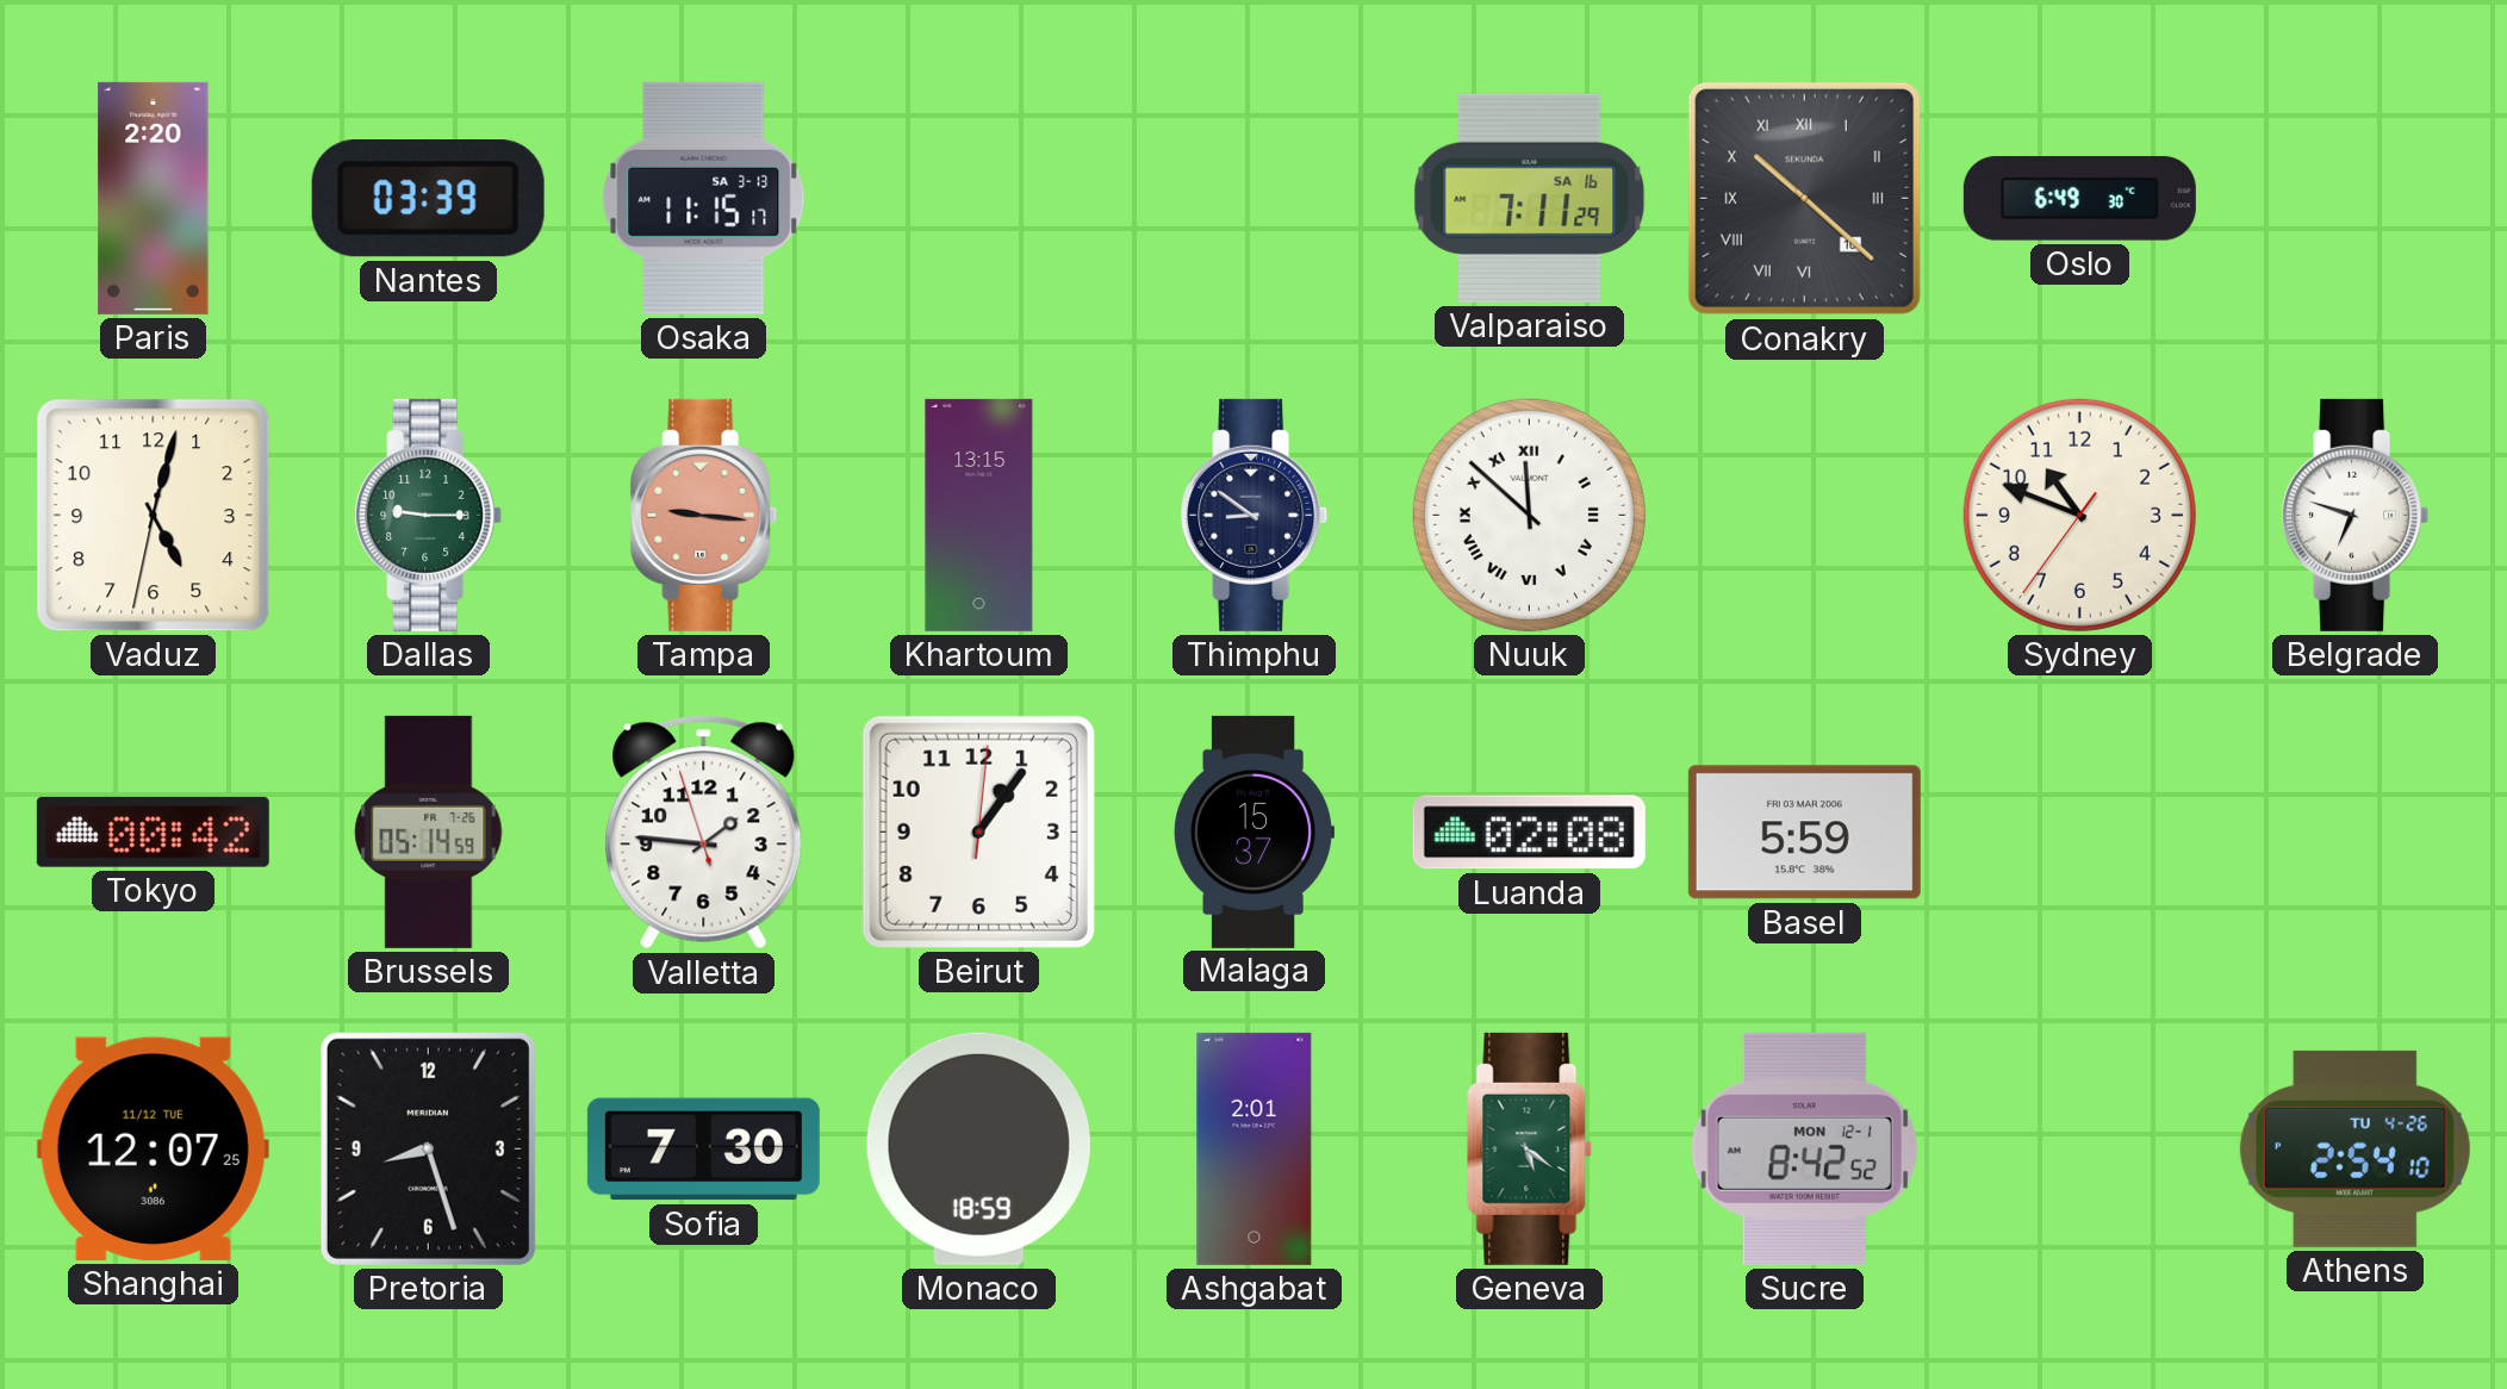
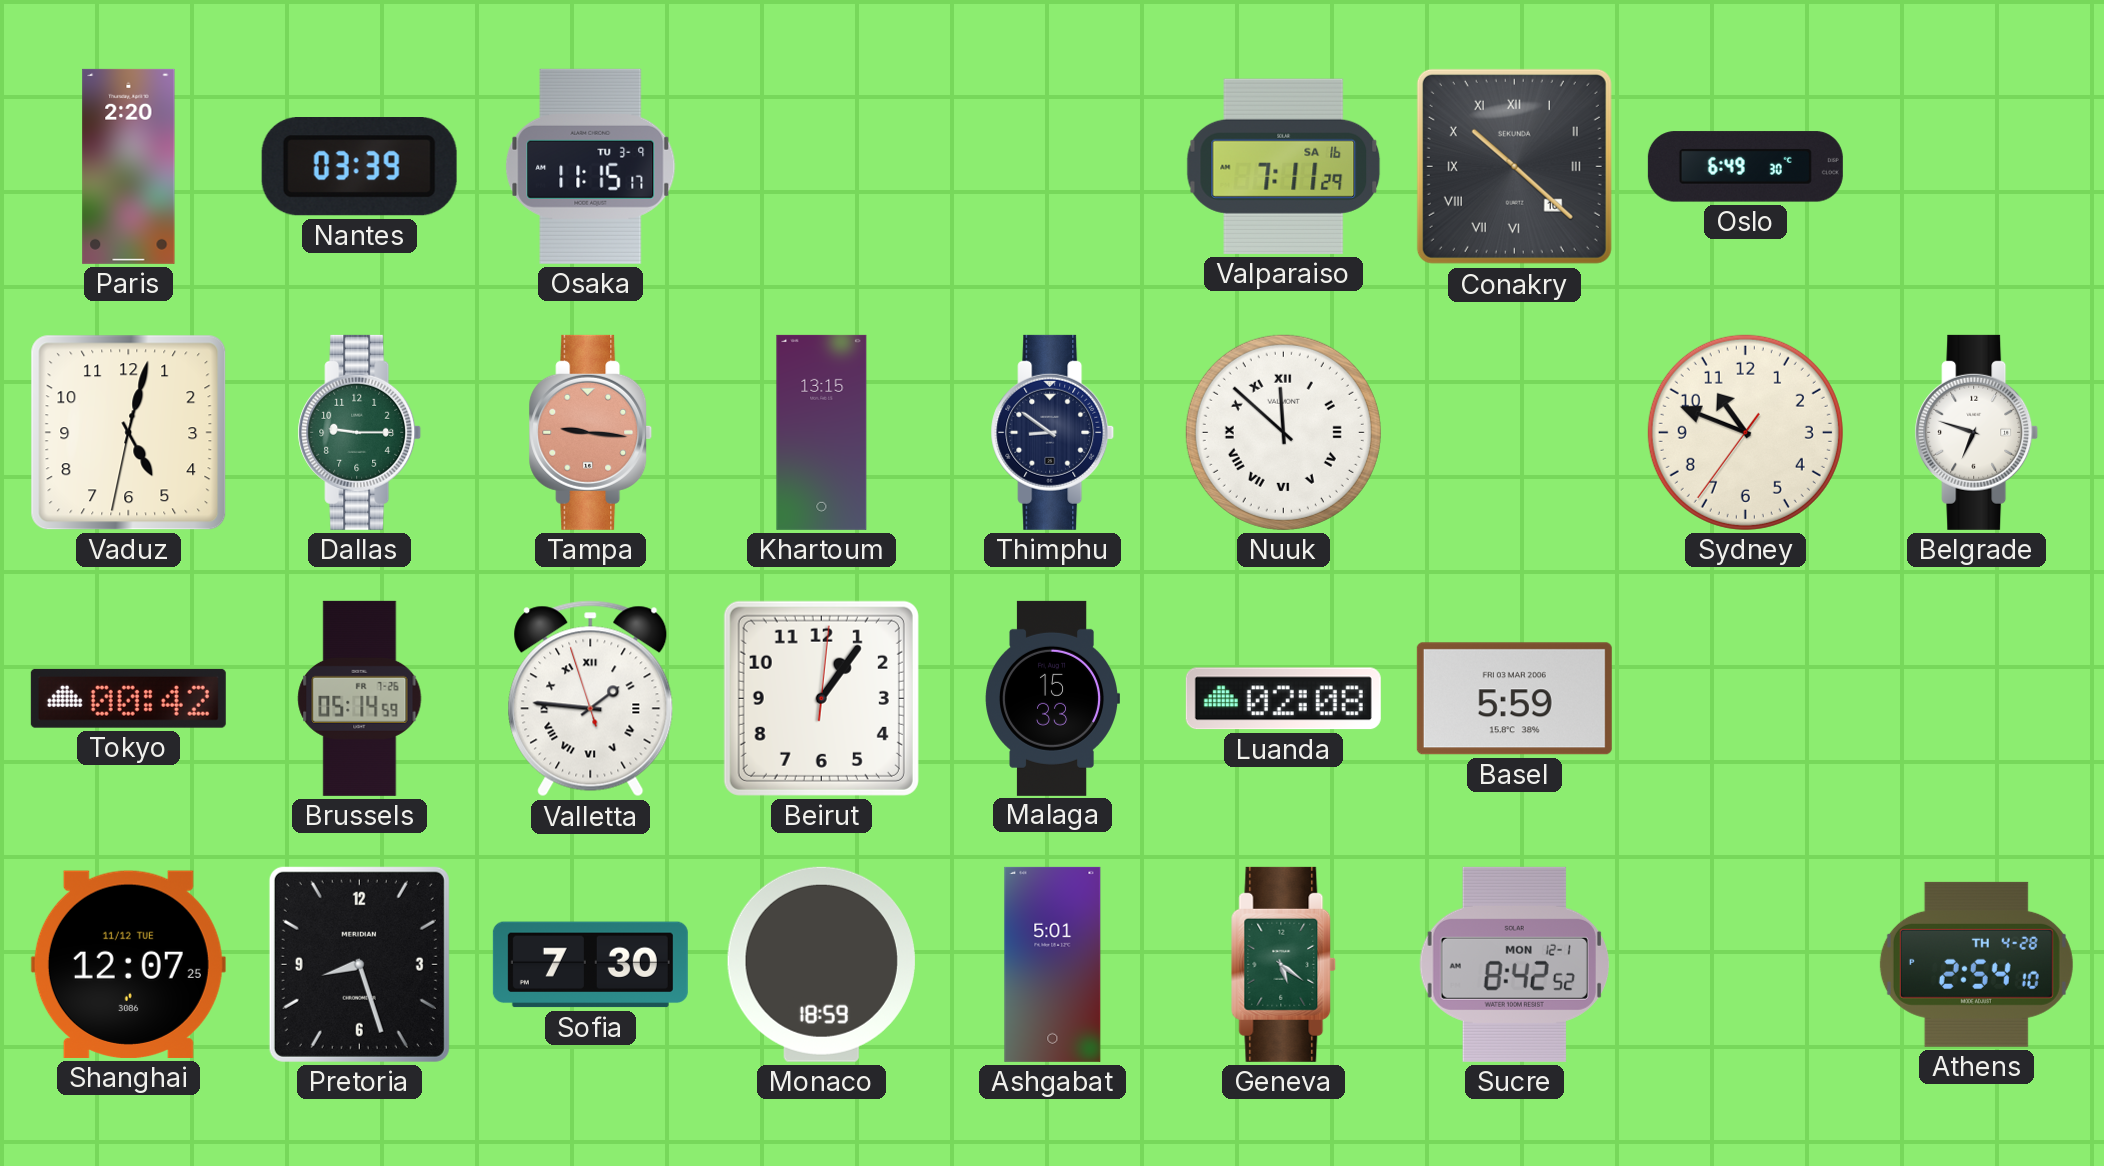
Osaka date: SA 3-13 -> TU 3-9 (591, 166)
Valletta numerals: Arabic -> Roman (591, 699)
Malaga: 15:37 -> 15:33 (1052, 698)
Ashgabat: 2:01 -> 5:01 (1053, 964)
Athens date: TU 4-26 -> TH 4-28 (1976, 964)
